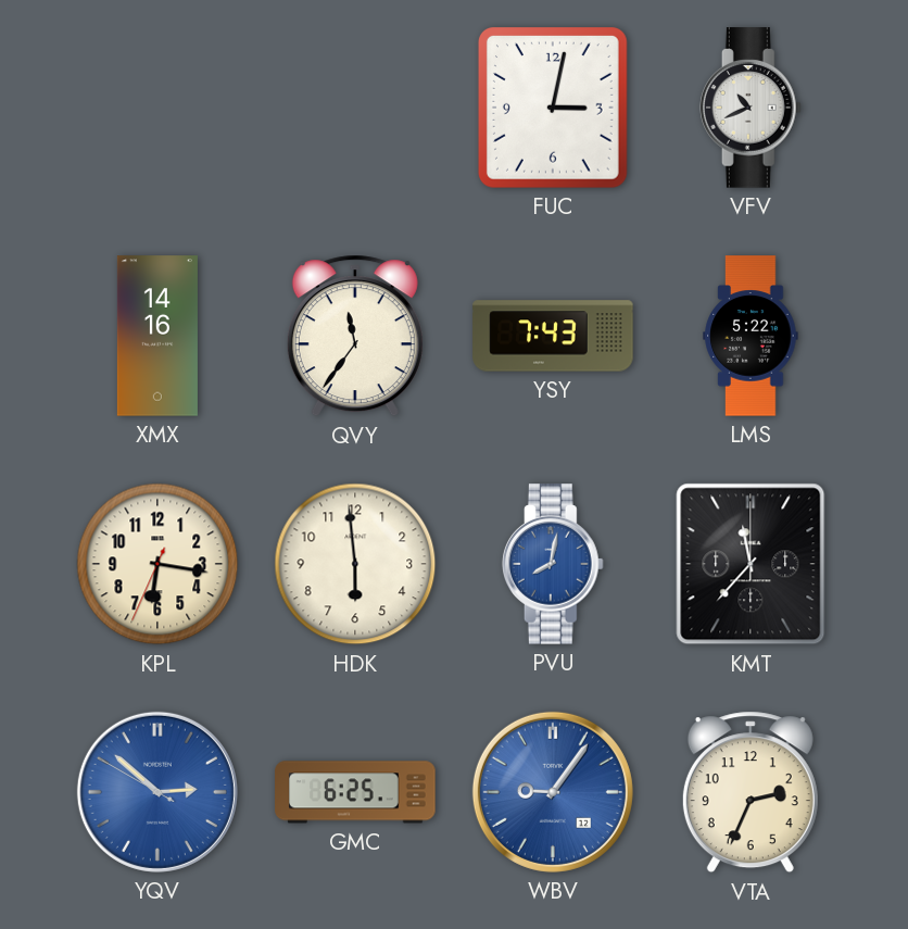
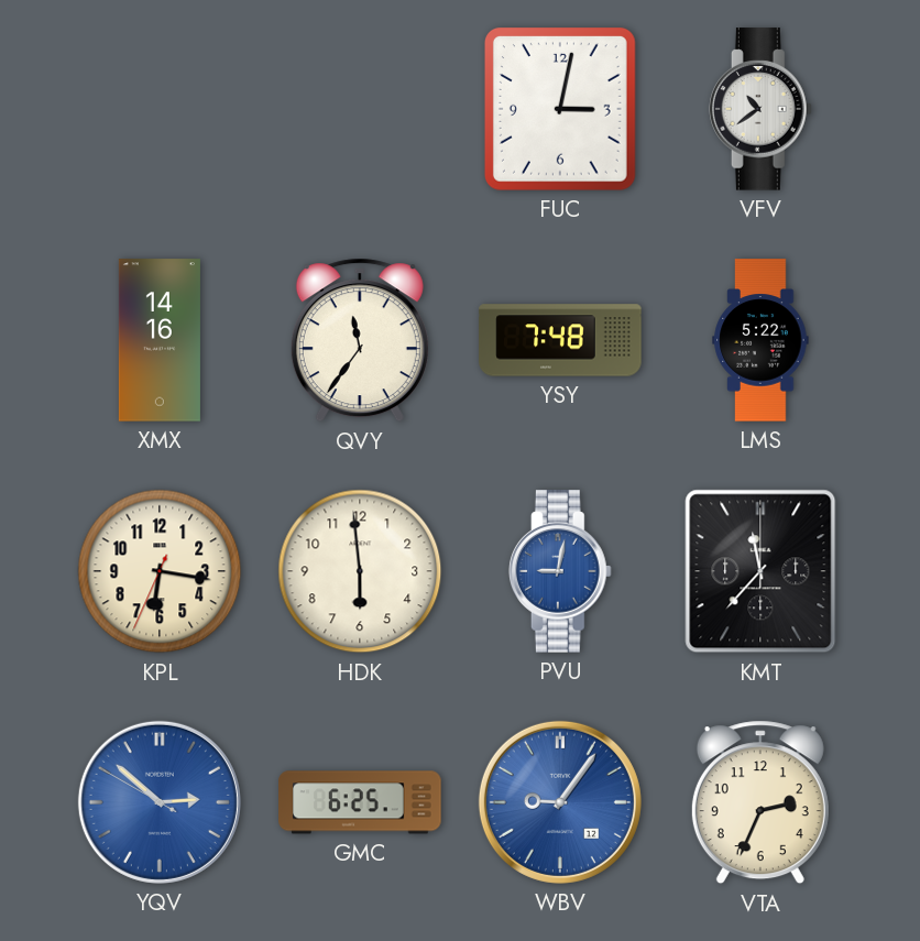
VFV: 10:41 -> 10:39 (760, 109)
YSY: 7:43 -> 7:48 (560, 340)
PVU: 8:02 -> 9:02 (560, 571)
